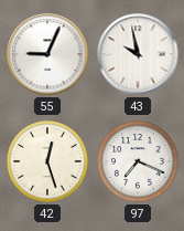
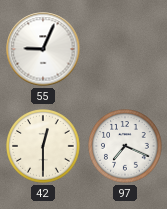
43: 9:58 -> none (138, 54)
42: 12:27 -> 12:30 (44, 147)
